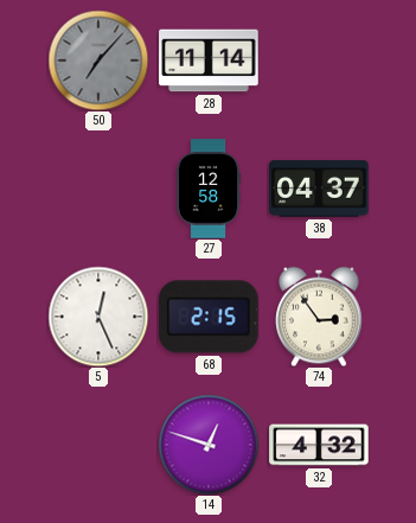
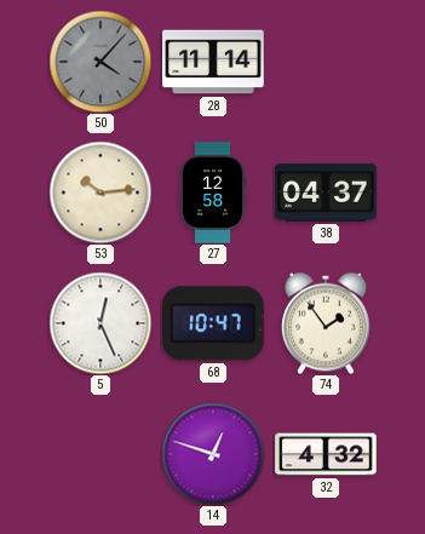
50: 7:07 -> 4:07 (100, 62)
53: none -> 10:14 (100, 193)
68: 2:15 -> 10:47 (213, 323)
74: 2:54 -> 1:54 (326, 323)
